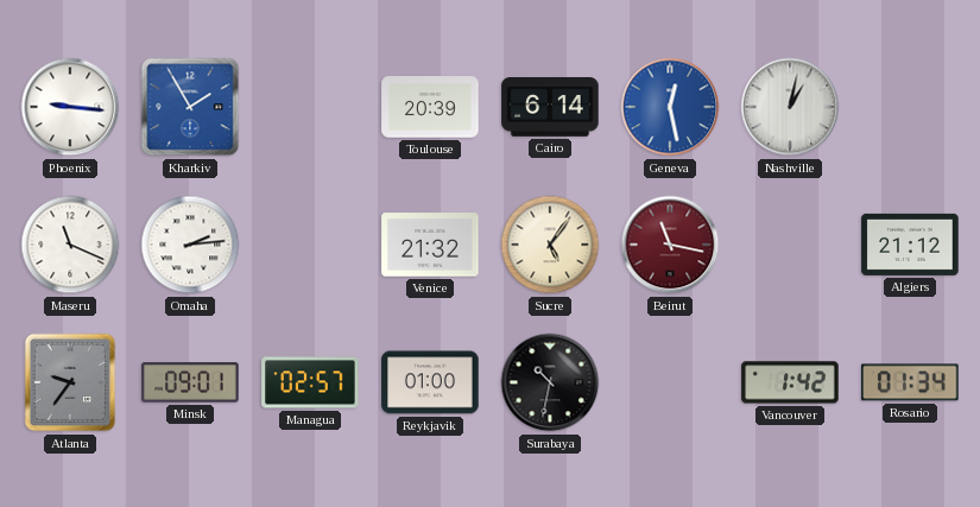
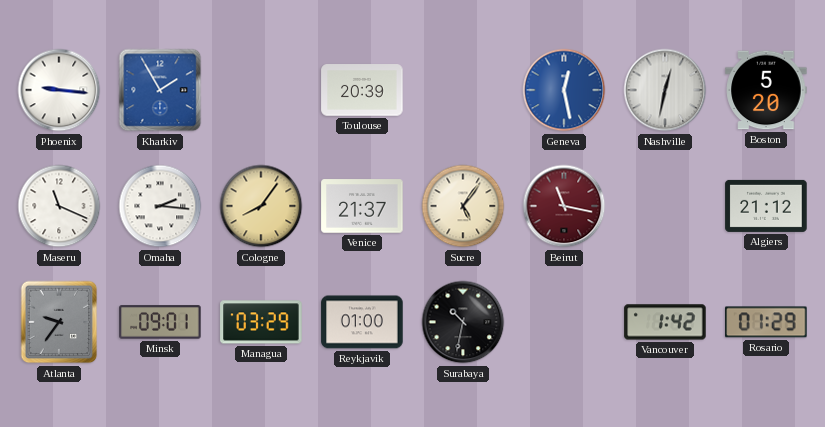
Cairo: 6:14 -> none (550, 108)
Nashville: 1:02 -> 12:32 (665, 90)
Boston: none -> 5:20 (766, 90)
Omaha: 2:14 -> 2:16 (160, 206)
Cologne: none -> 8:06 (261, 206)
Venice: 21:32 -> 21:37 (362, 206)
Managua: 02:57 -> 03:29 (261, 322)
Rosario: 01:34 -> 01:29 (766, 322)
